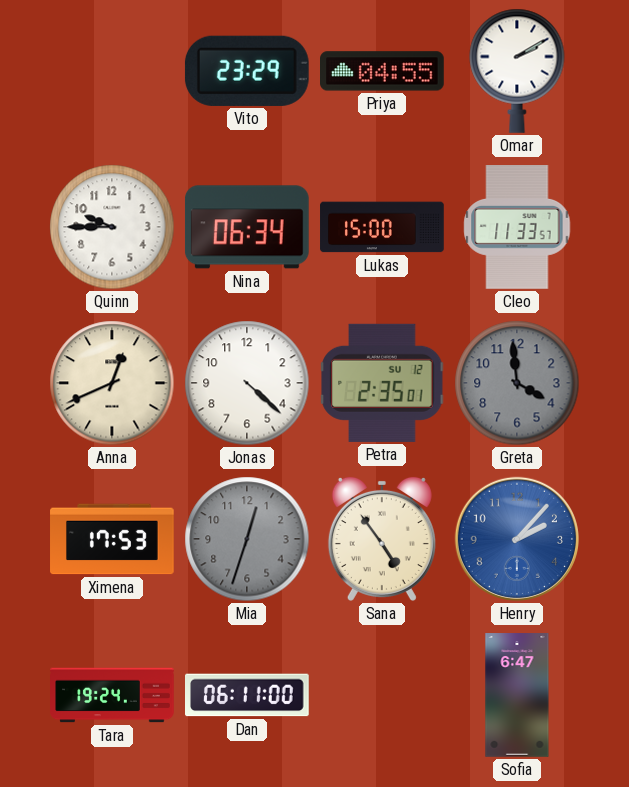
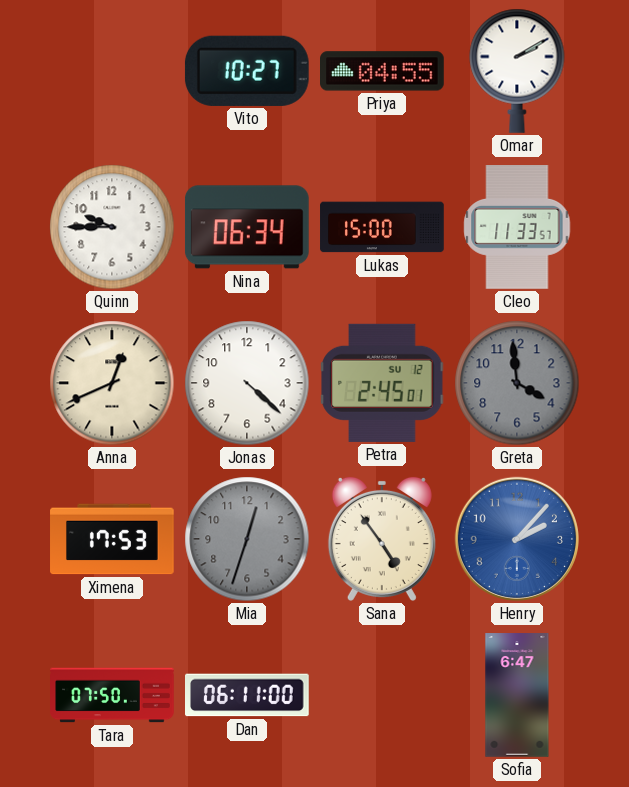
Vito: 23:29 -> 10:27 (247, 71)
Petra: 2:35 -> 2:45 (382, 383)
Tara: 19:24 -> 07:50 (112, 695)
